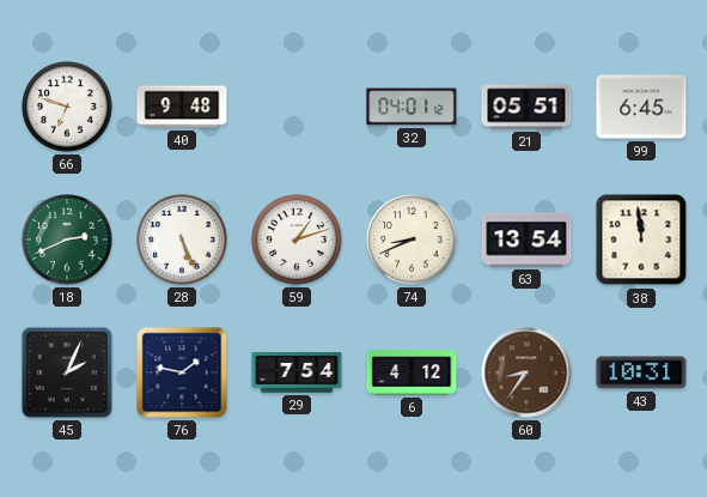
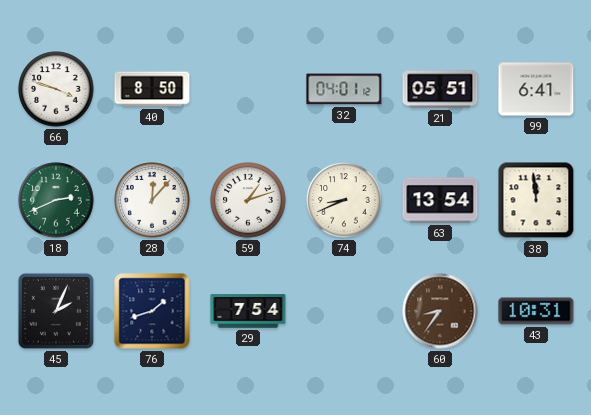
66: 6:48 -> 3:48 (56, 89)
40: 9:48 -> 8:50 (152, 89)
99: 6:45 -> 6:41 (536, 89)
28: 5:26 -> 12:07 (152, 200)
76: 1:47 -> 1:42 (152, 311)
6: 4:12 -> none (412, 372)
